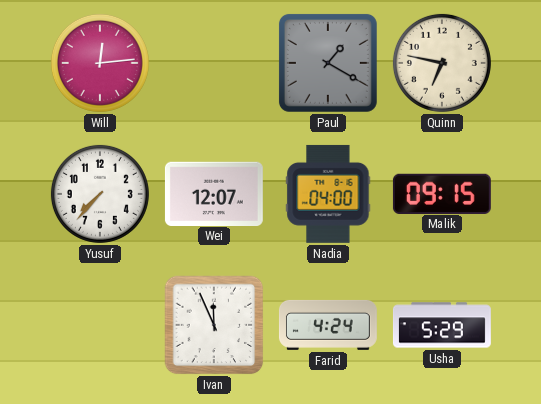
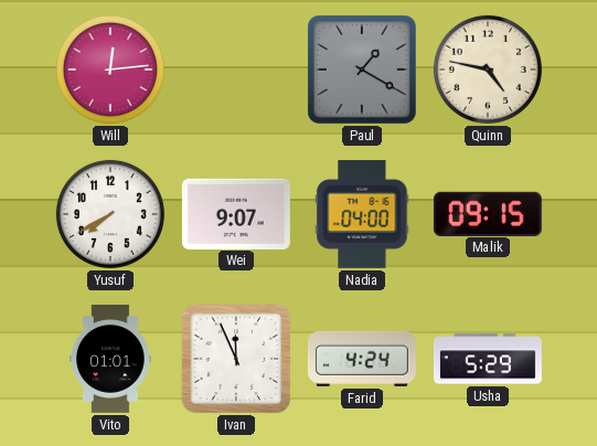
Quinn: 6:47 -> 4:47 (488, 70)
Yusuf: 7:37 -> 7:40 (110, 214)
Wei: 12:07 -> 9:07 (236, 213)
Vito: none -> 01:01 (111, 359)
